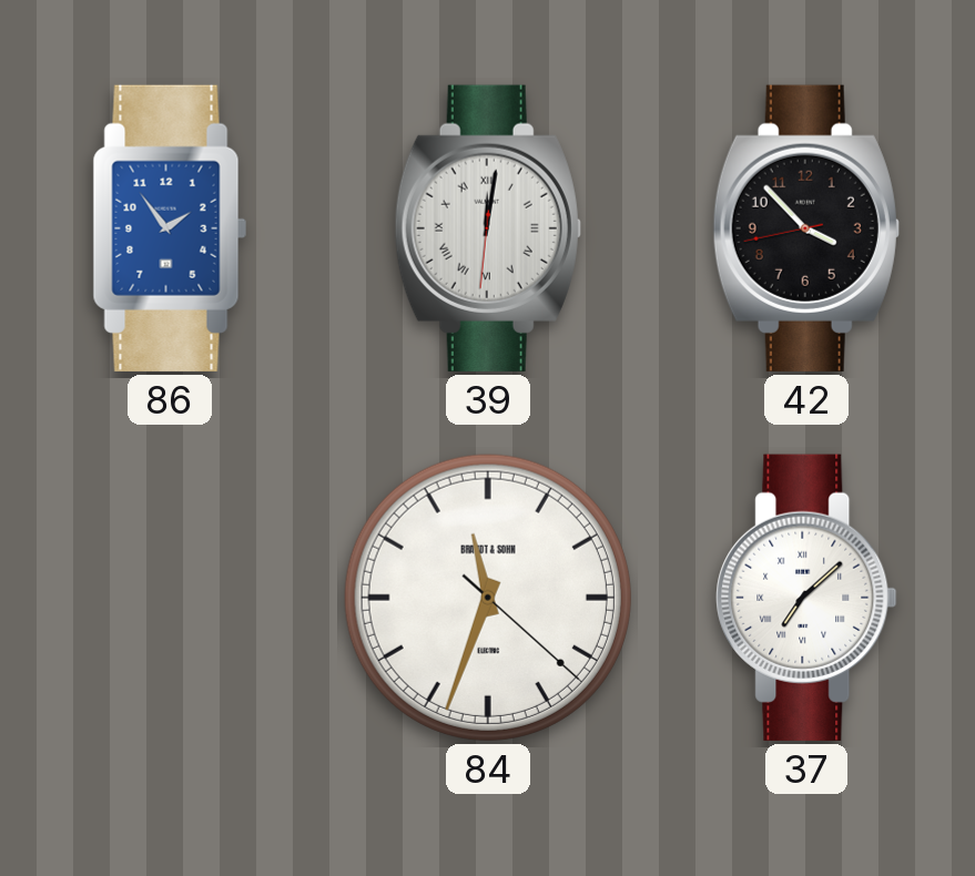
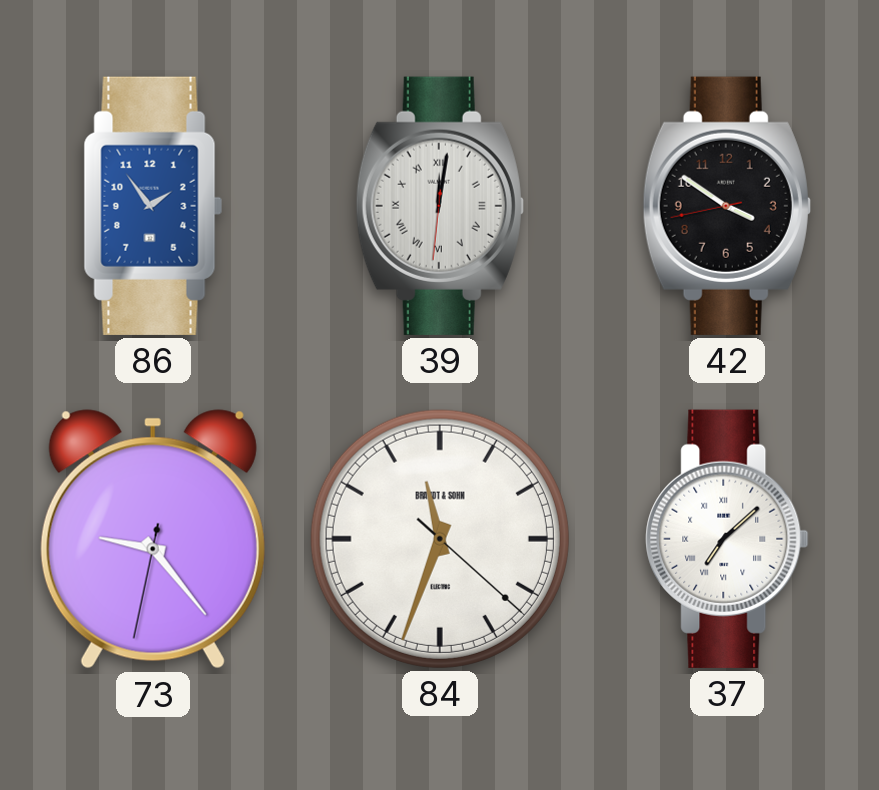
42: 3:52 -> 3:50 (727, 206)
73: none -> 9:23 (153, 539)
